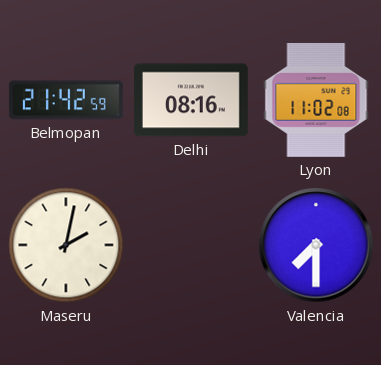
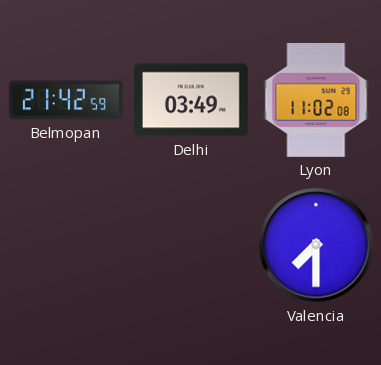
Delhi: 08:16 -> 03:49 (191, 100)
Maseru: 2:02 -> none (66, 245)
